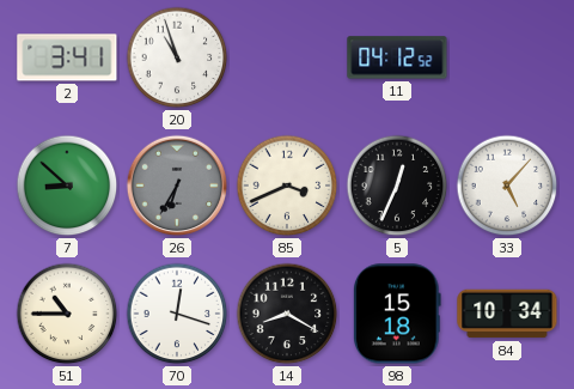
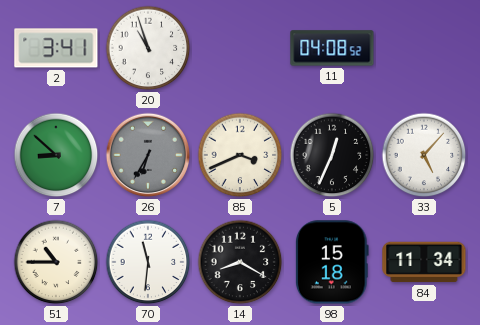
11: 04:12 -> 04:08 (332, 48)
70: 12:18 -> 11:31 (148, 262)
84: 10:34 -> 11:34 (424, 262)
